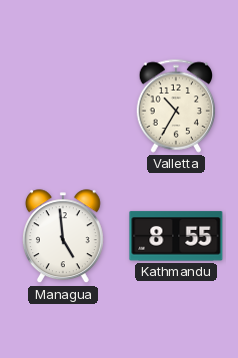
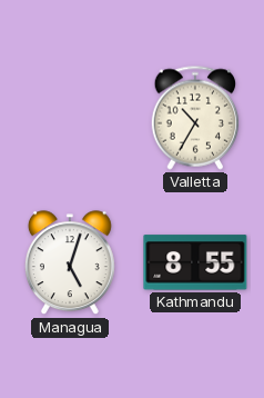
Managua: 4:59 -> 5:03 (70, 263)
